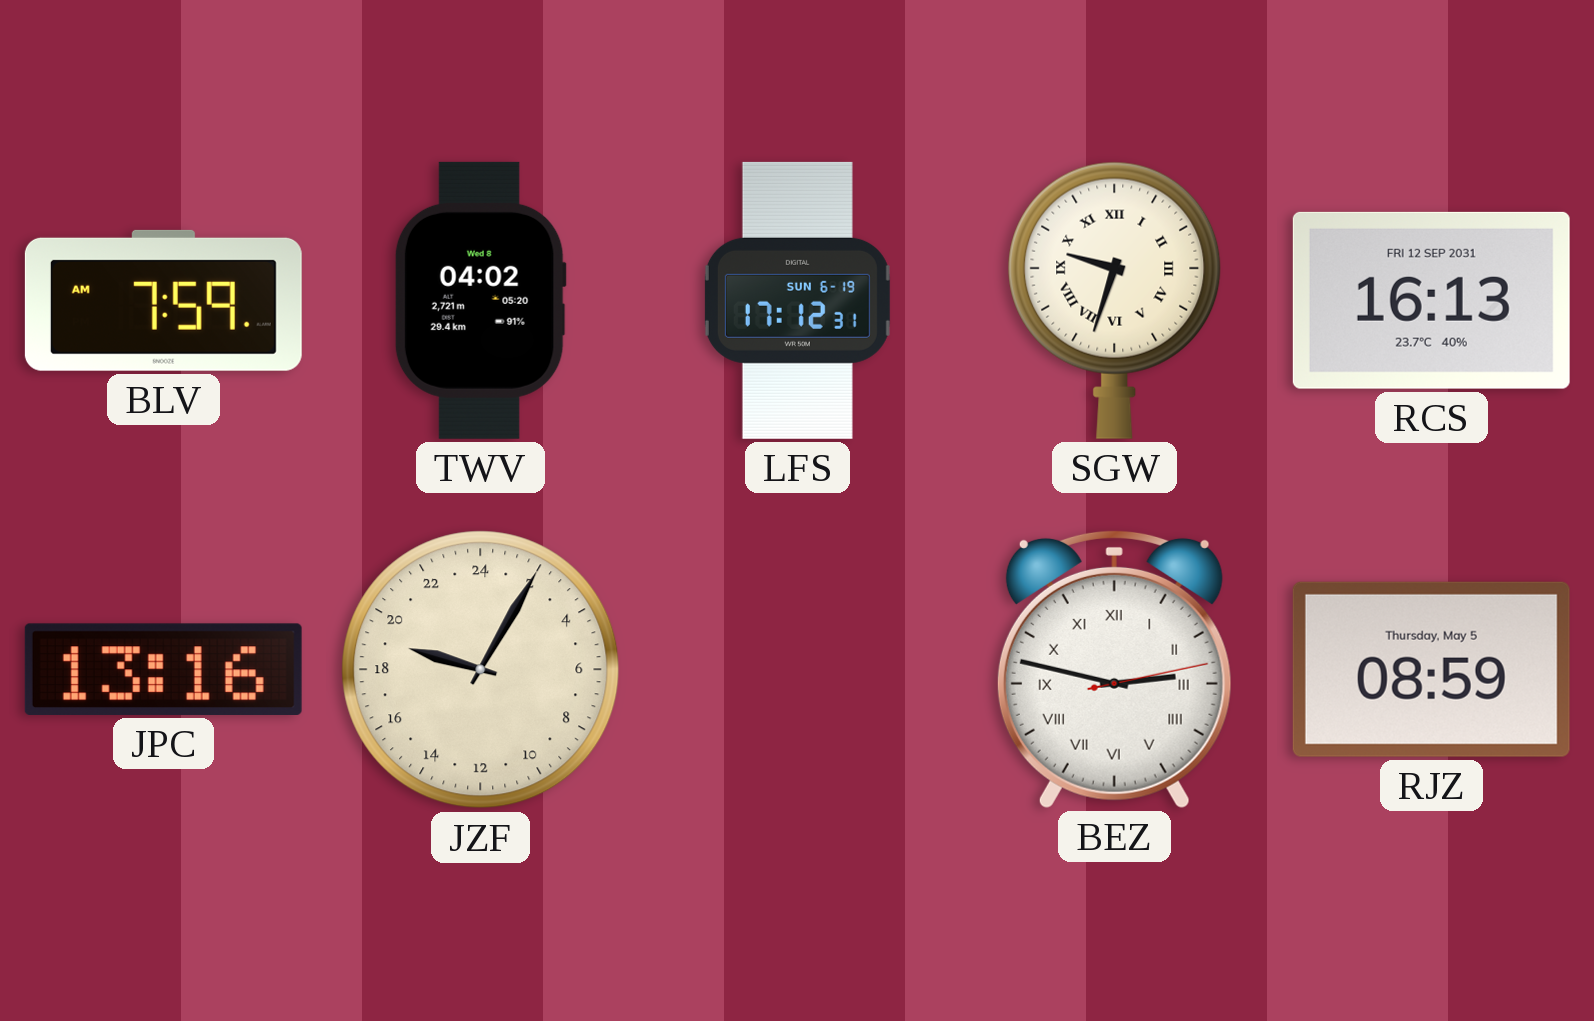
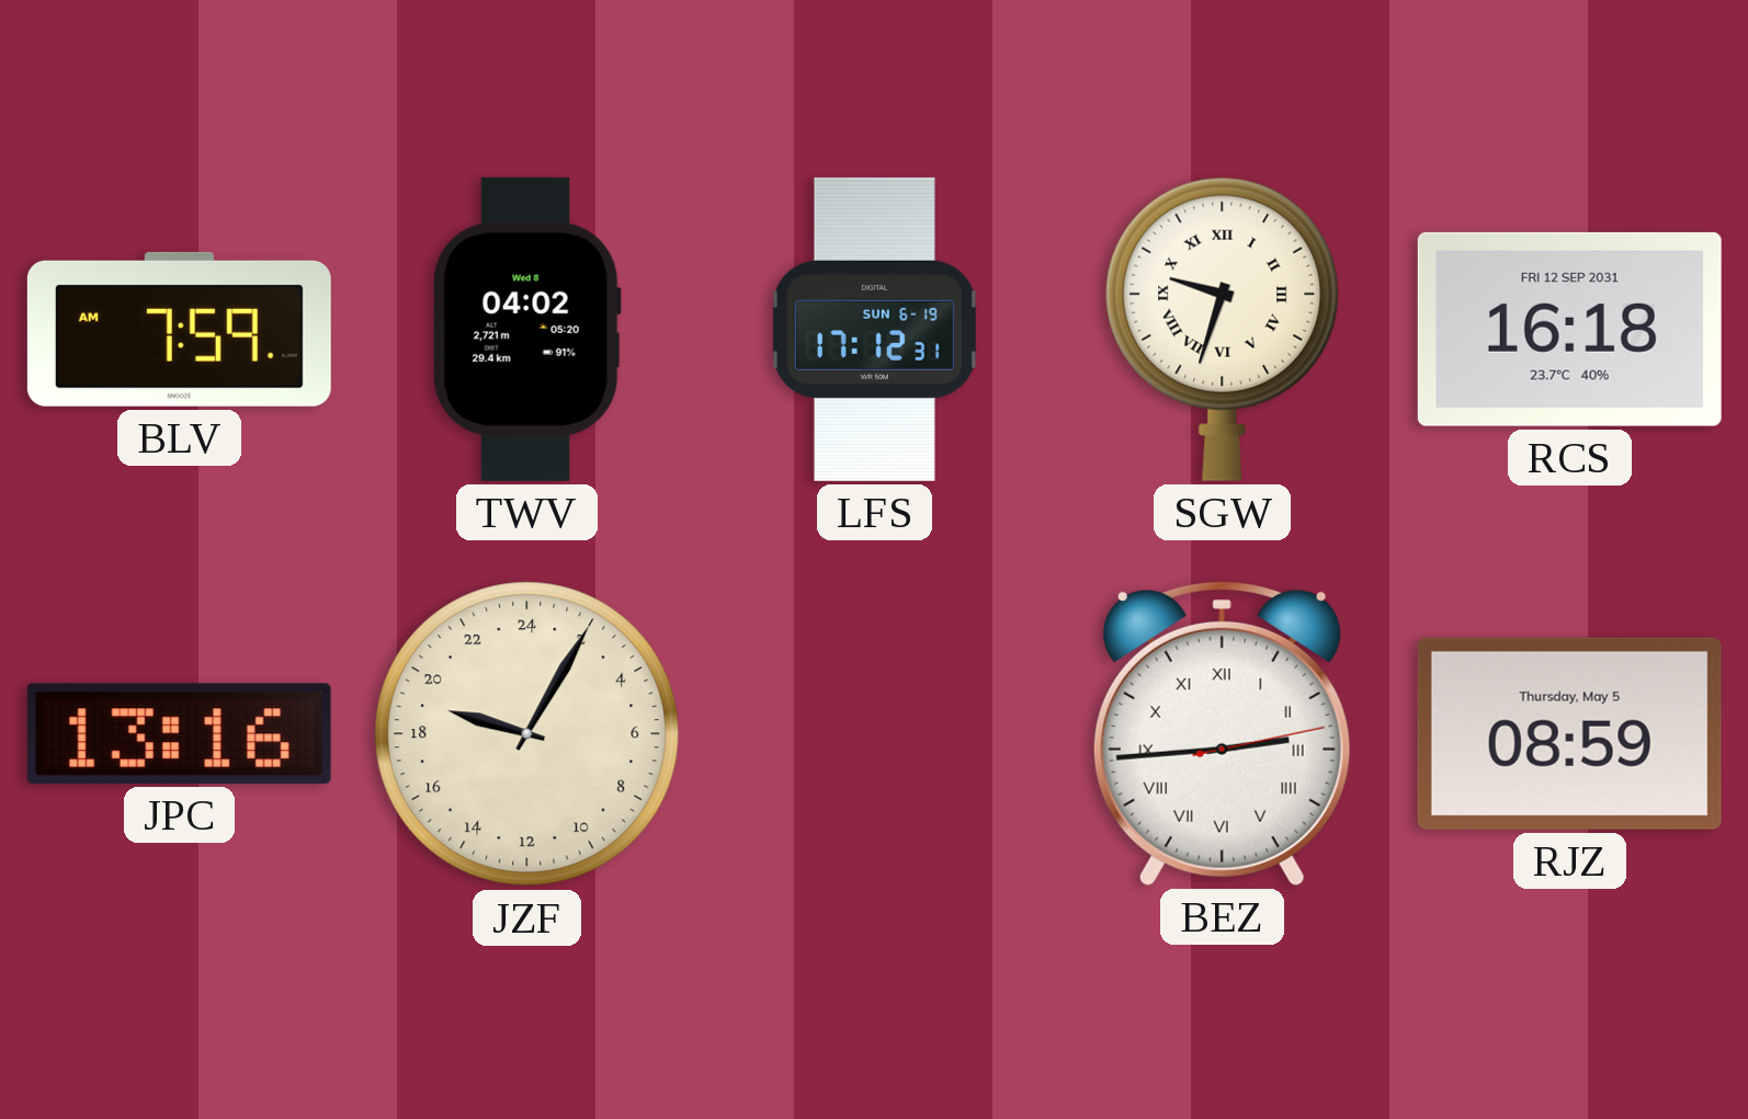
RCS: 16:13 -> 16:18 (1569, 329)
BEZ: 2:47 -> 2:44 (1222, 733)
